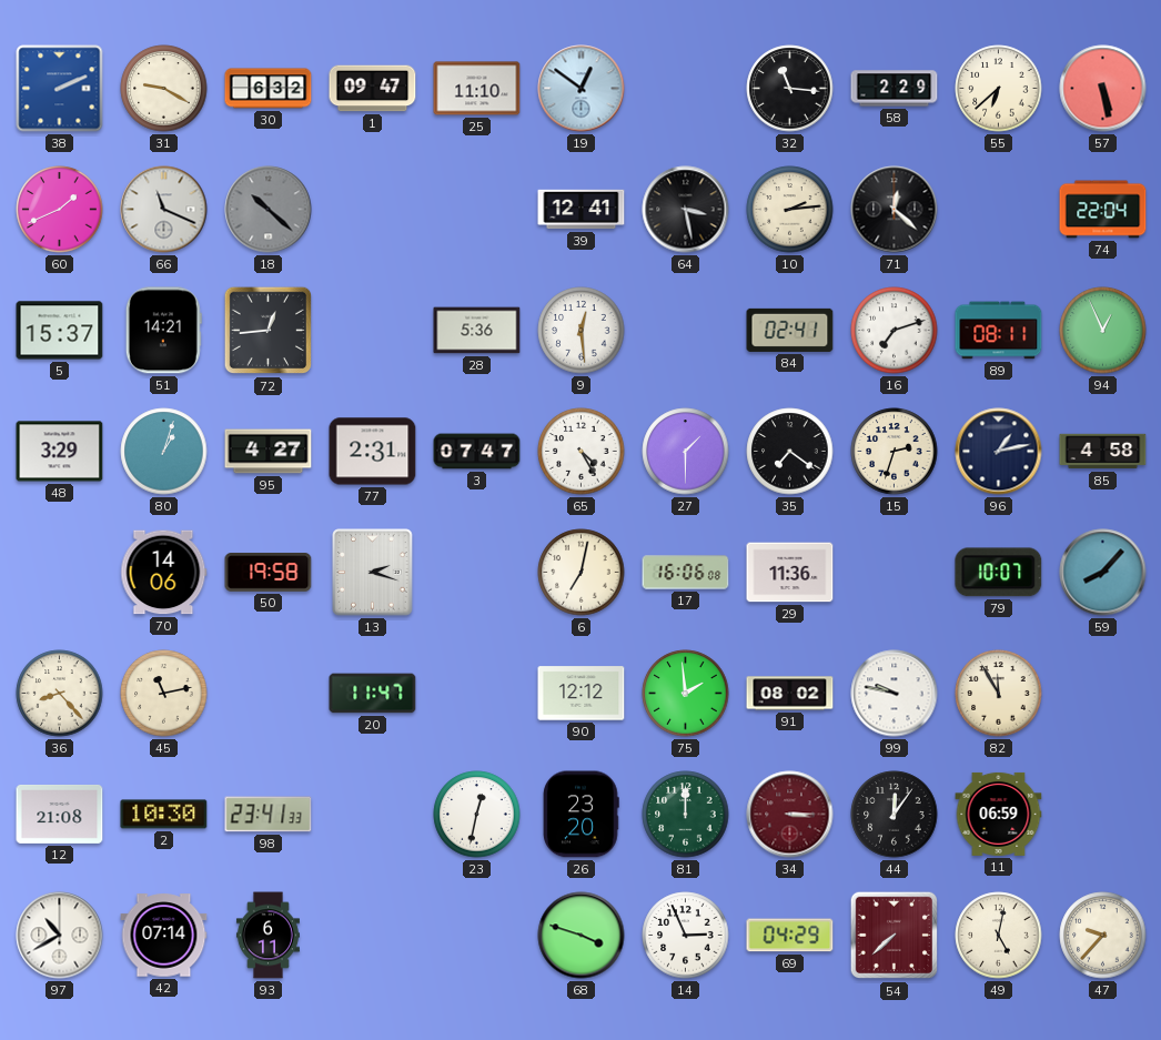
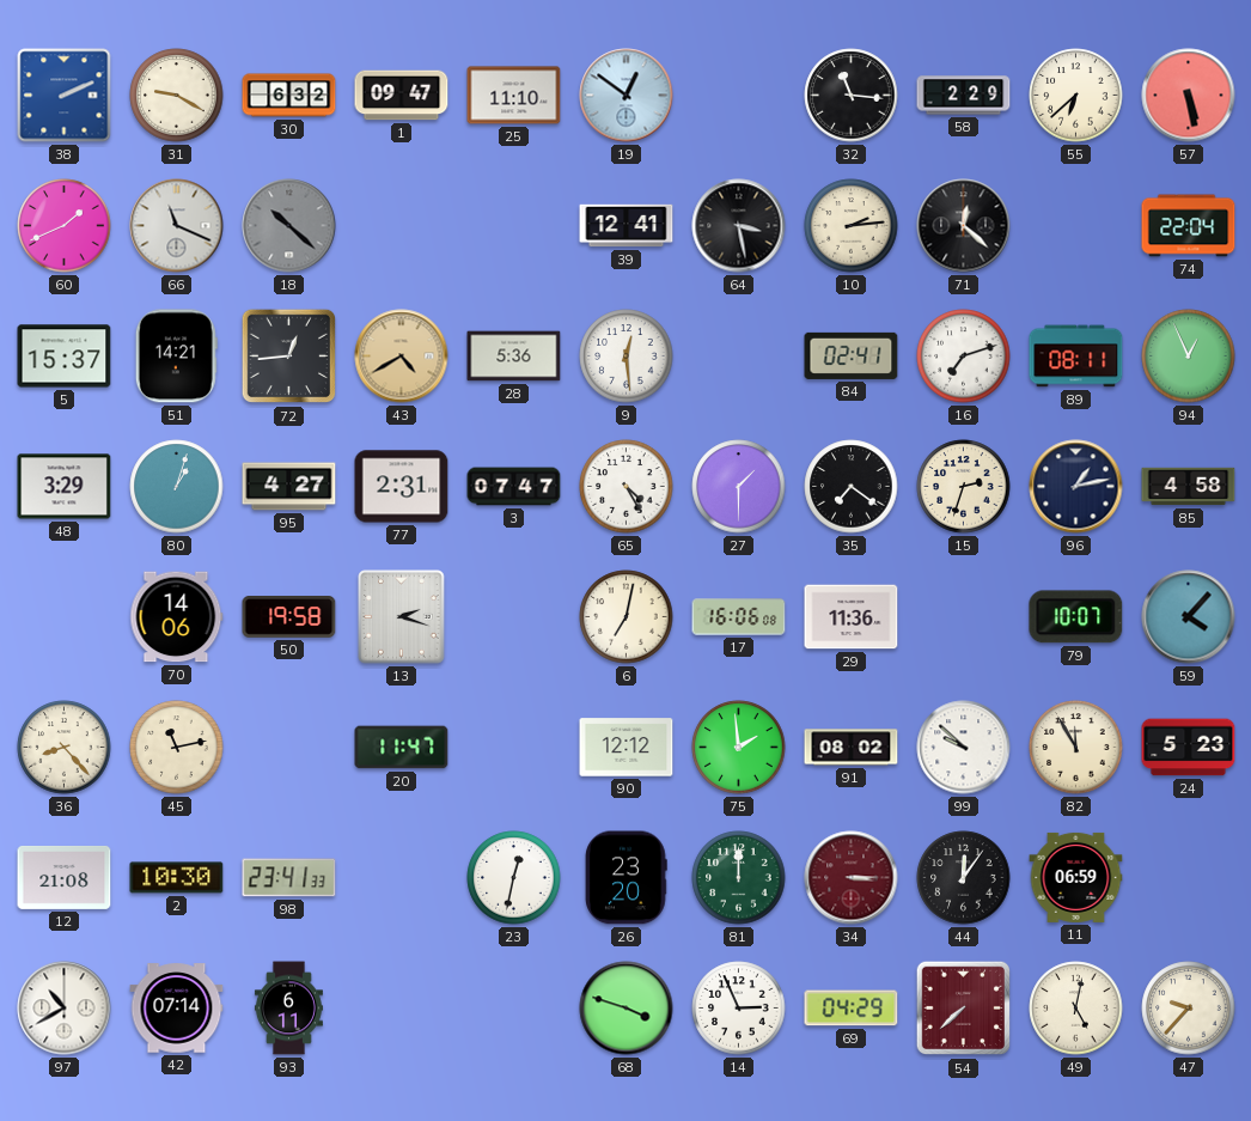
43: none -> 4:40 (402, 357)
59: 8:07 -> 4:07 (1189, 617)
99: 9:47 -> 9:52 (964, 748)
24: none -> 5:23 (1189, 748)
